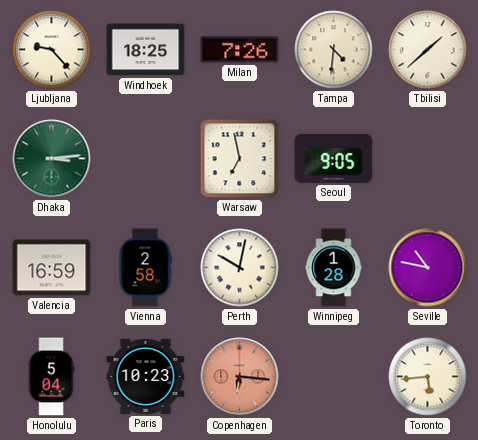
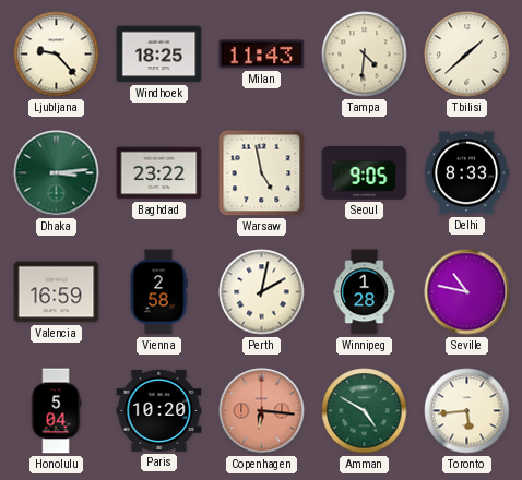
Milan: 7:26 -> 11:43 (262, 55)
Baghdad: none -> 23:22 (159, 173)
Warsaw: 6:58 -> 4:58 (262, 173)
Delhi: none -> 8:33 (466, 173)
Perth: 10:02 -> 2:02 (262, 292)
Paris: 10:23 -> 10:20 (159, 410)
Amman: none -> 4:50 (365, 411)
